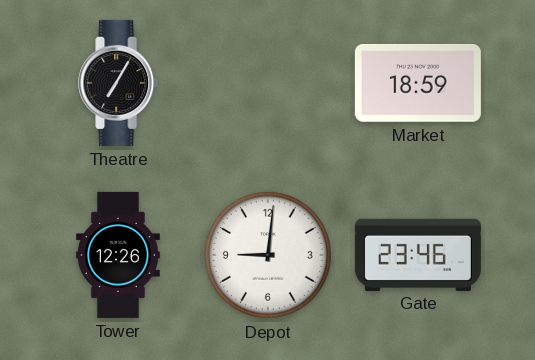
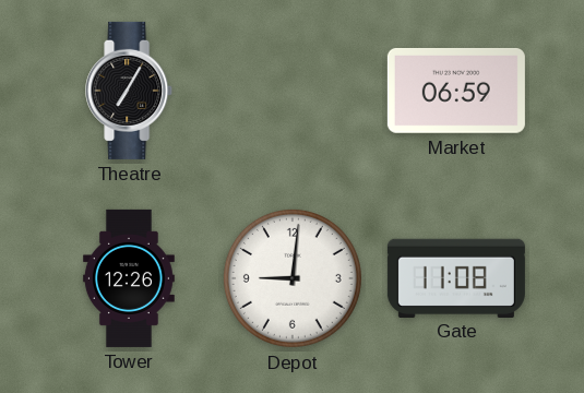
Market: 18:59 -> 06:59 (456, 91)
Gate: 23:46 -> 11:08 (456, 277)
